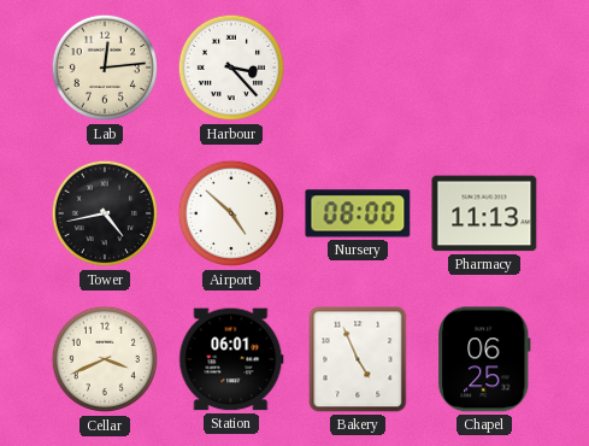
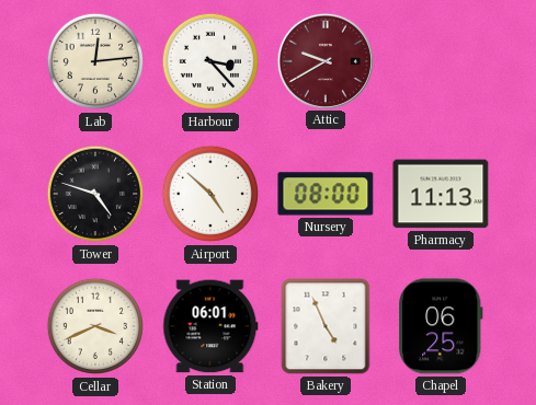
Attic: none -> 9:40 (324, 60)
Tower: 4:43 -> 4:48 (95, 194)
